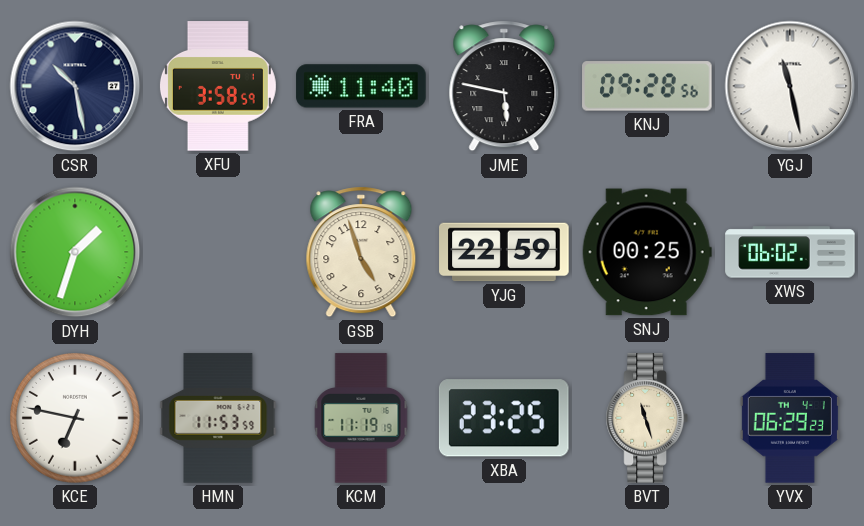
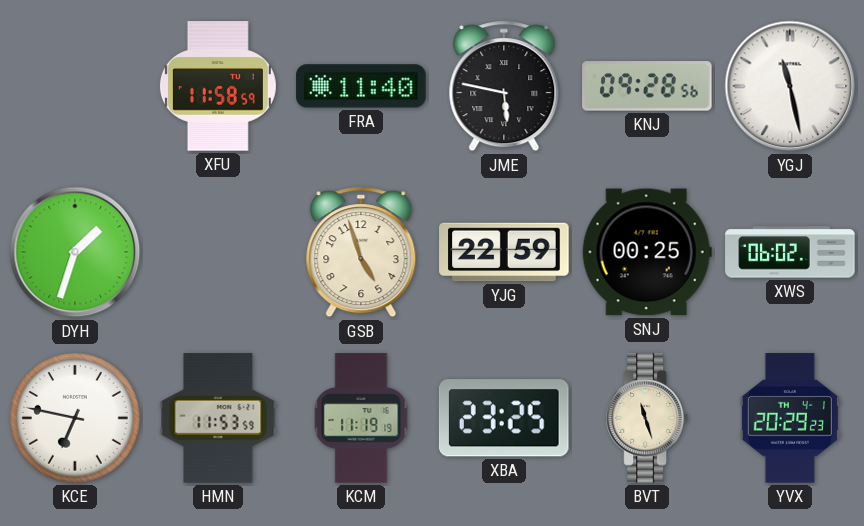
CSR: 10:28 -> none (75, 86)
XFU: 3:58 -> 11:58 (218, 86)
YVX: 06:29 -> 20:29 (790, 418)
